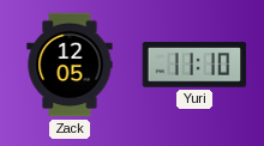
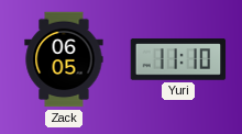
Zack: 12:05 -> 06:05 (64, 59)
